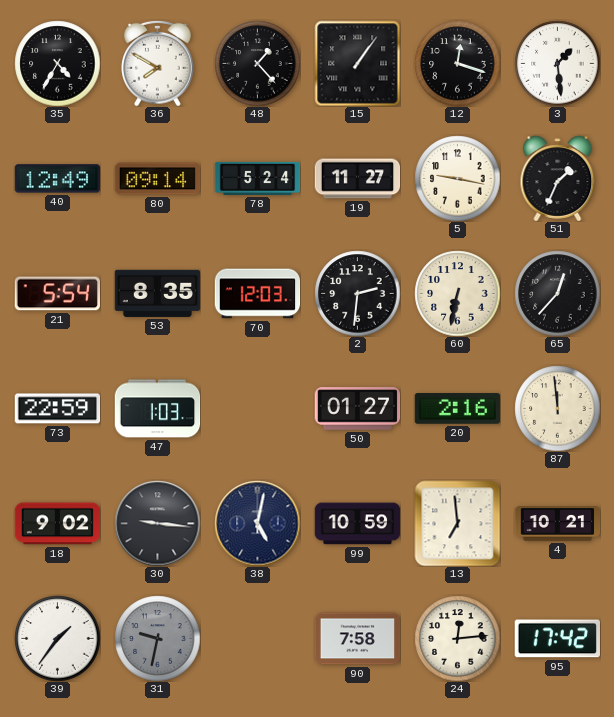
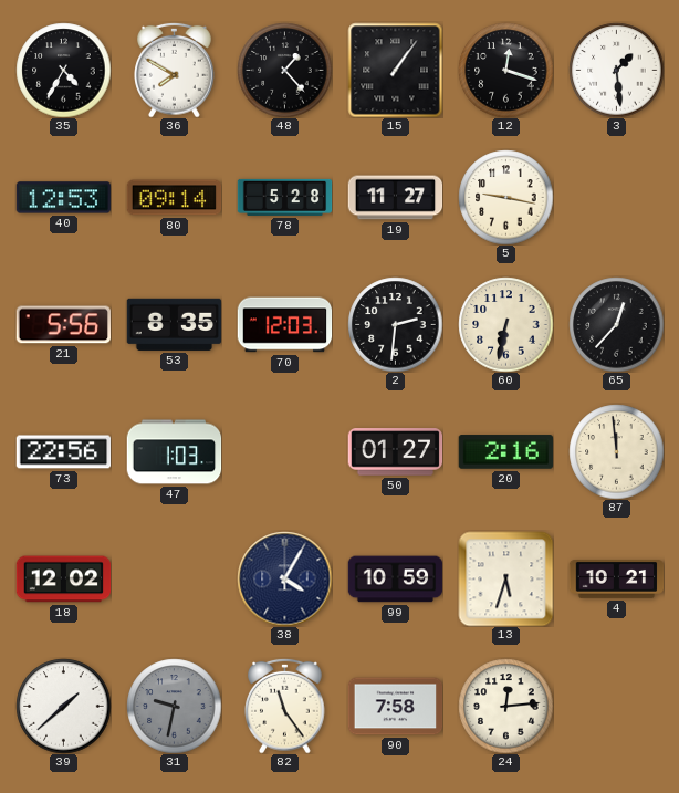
40: 12:49 -> 12:53 (63, 198)
78: 5:24 -> 5:28 (284, 197)
51: 1:34 -> none (558, 178)
21: 5:54 -> 5:56 (63, 325)
73: 22:59 -> 22:56 (63, 452)
18: 9:02 -> 12:02 (63, 580)
30: 9:16 -> none (157, 523)
38: 5:02 -> 4:05 (284, 578)
13: 6:59 -> 5:33 (505, 578)
39: 1:36 -> 1:38 (63, 706)
82: none -> 11:24 (285, 706)
95: 17:42 -> none (557, 639)
